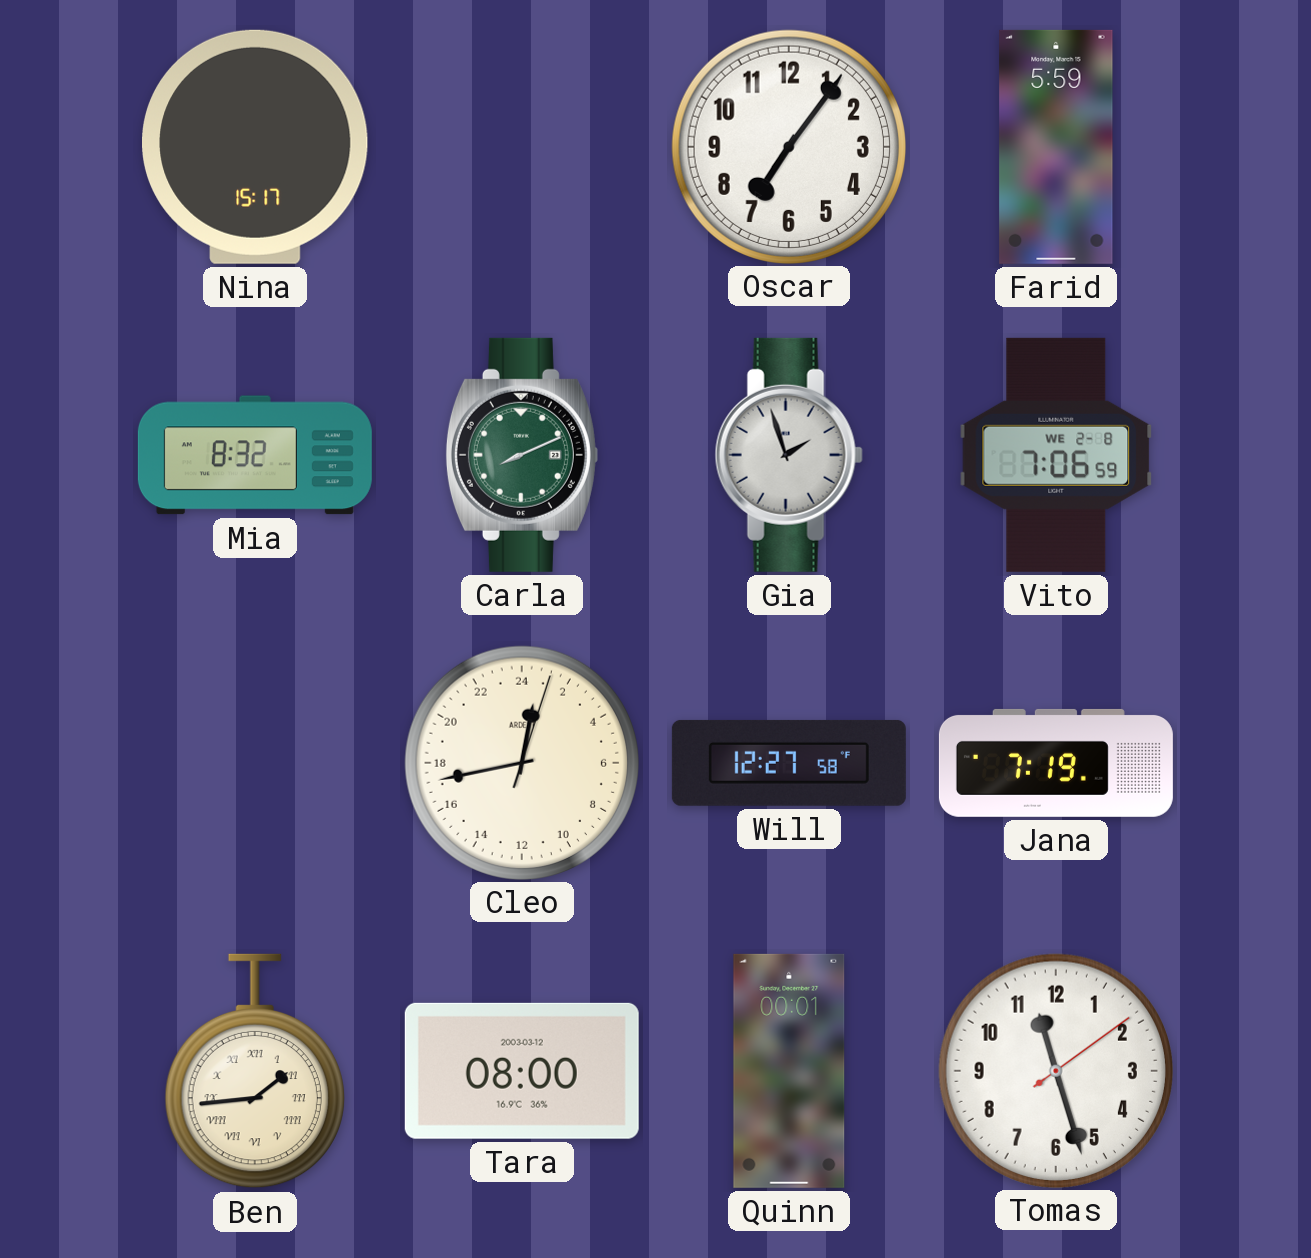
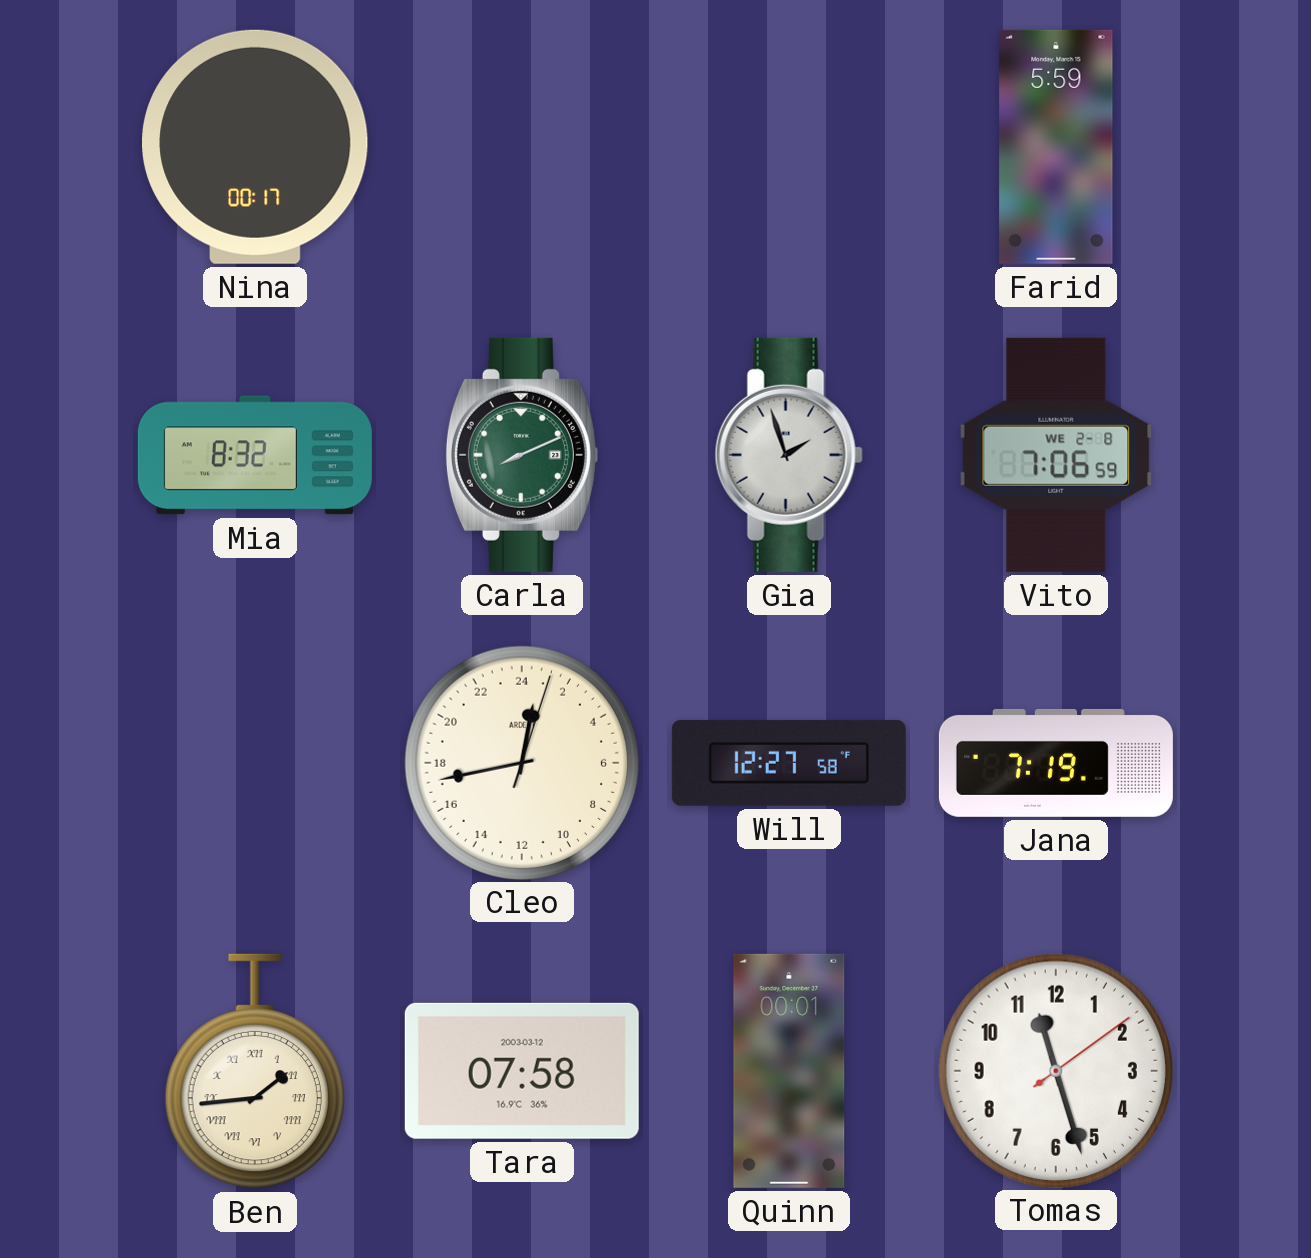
Nina: 15:17 -> 00:17 (256, 147)
Oscar: 7:06 -> none (788, 146)
Tara: 08:00 -> 07:58 (522, 1071)
